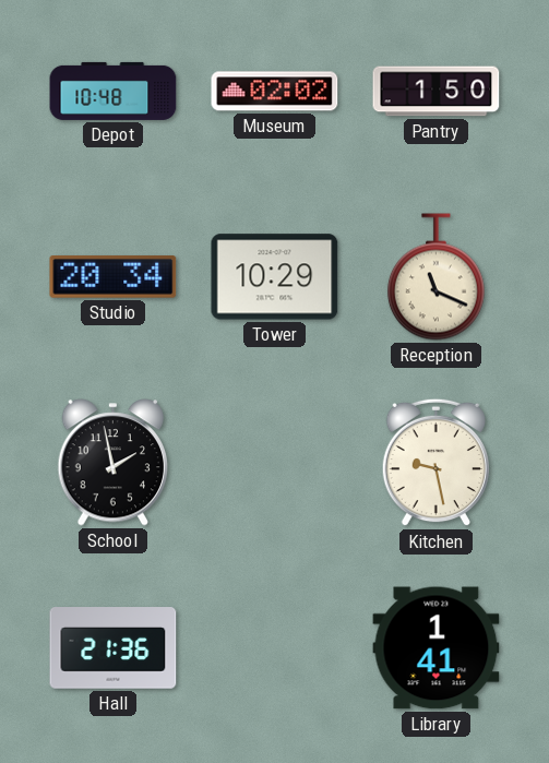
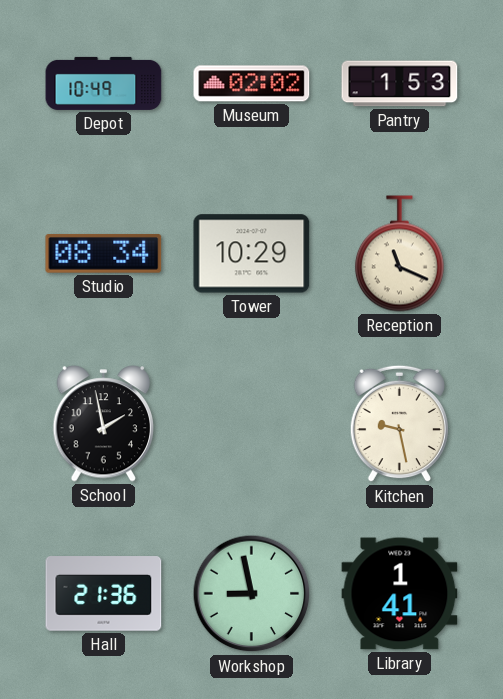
Depot: 10:48 -> 10:49 (104, 83)
Pantry: 1:50 -> 1:53 (400, 84)
Studio: 20:34 -> 08:34 (104, 254)
Workshop: none -> 8:58 (252, 594)
